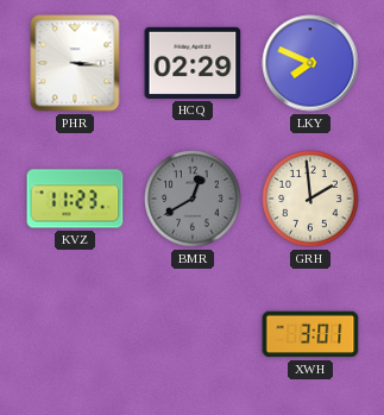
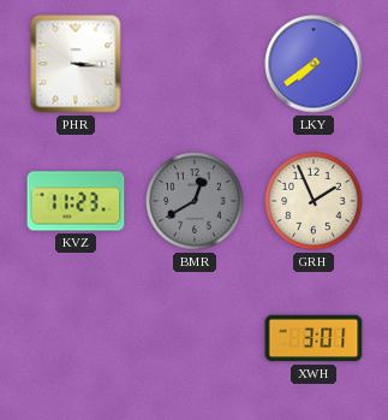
HCQ: 02:29 -> none (193, 63)
LKY: 7:49 -> 7:39 (314, 64)
GRH: 1:59 -> 1:56 (314, 201)
